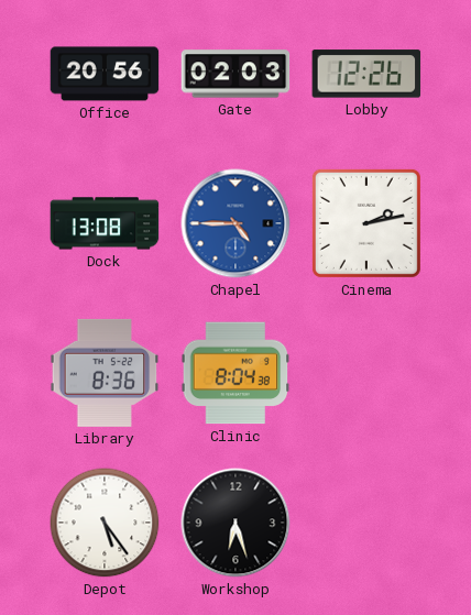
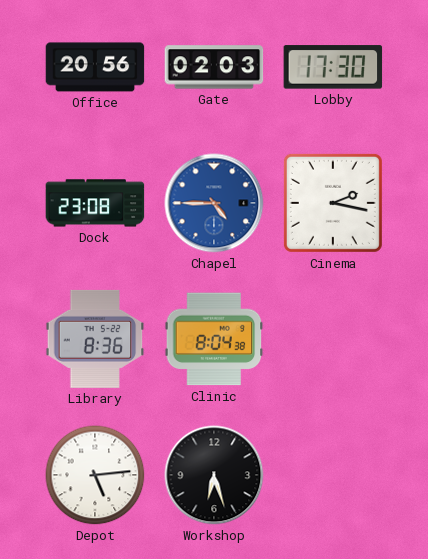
Lobby: 12:26 -> 17:30 (333, 67)
Dock: 13:08 -> 23:08 (95, 203)
Cinema: 2:13 -> 2:17 (333, 203)
Depot: 5:24 -> 5:14 (95, 475)
